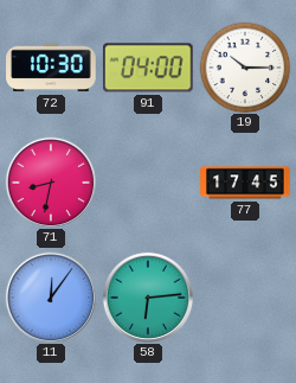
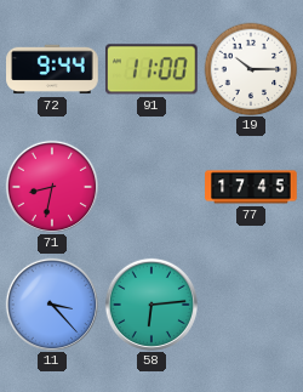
72: 10:30 -> 9:44 (52, 69)
91: 04:00 -> 11:00 (151, 69)
11: 12:06 -> 3:23 (51, 303)
